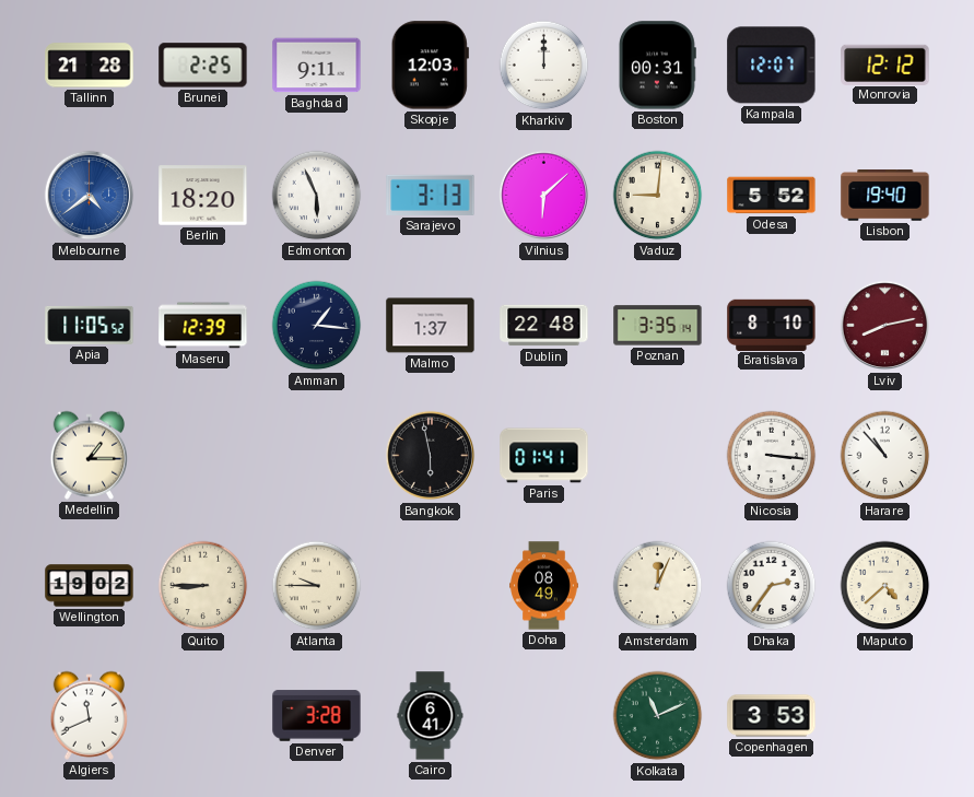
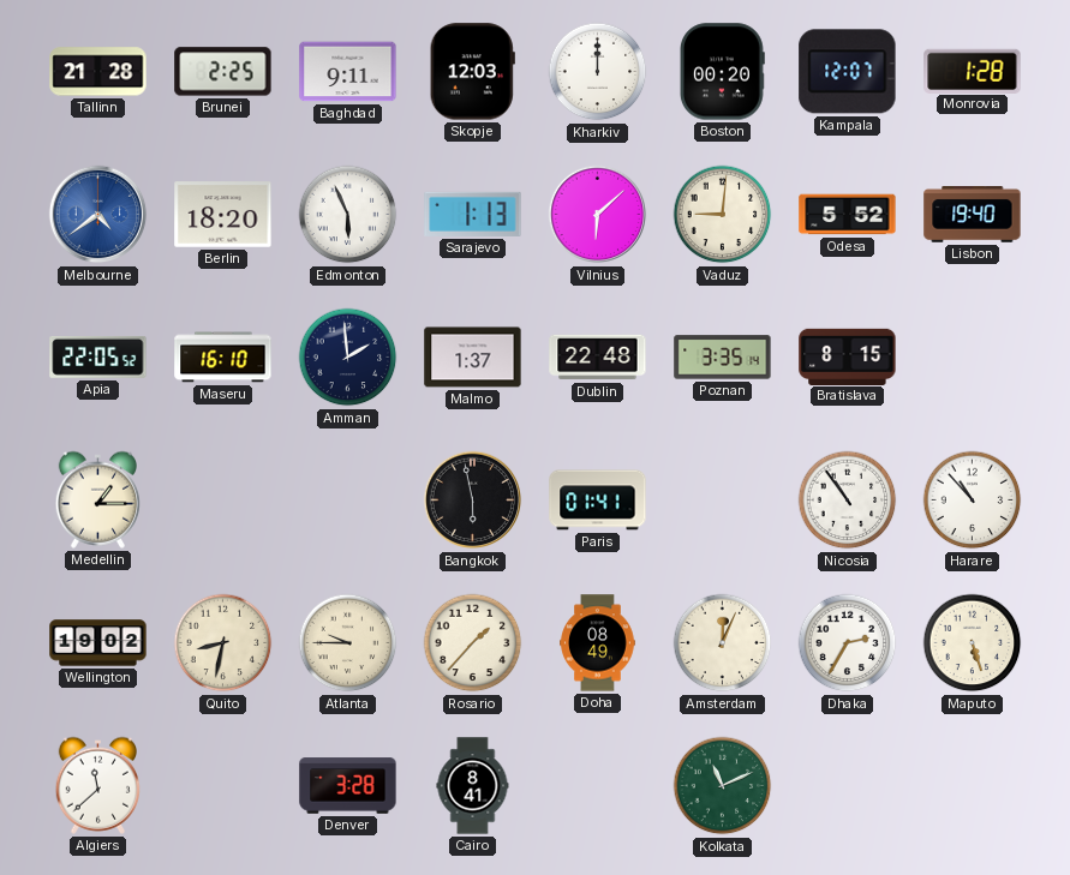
Boston: 00:31 -> 00:20 (722, 72)
Monrovia: 12:12 -> 1:28 (973, 71)
Sarajevo: 3:13 -> 1:13 (473, 214)
Apia: 11:05 -> 22:05 (98, 356)
Maseru: 12:39 -> 16:10 (223, 358)
Amman: 1:16 -> 1:59 (348, 358)
Bratislava: 8:10 -> 8:15 (848, 356)
Lviv: 8:13 -> none (885, 326)
Nicosia: 3:16 -> 10:54 (848, 501)
Quito: 8:45 -> 8:32 (223, 643)
Rosario: none -> 1:37 (473, 643)
Dhaka: 2:36 -> 2:35 (848, 643)
Maputo: 4:38 -> 5:27 (973, 643)
Algiers: 11:41 -> 11:38 (97, 785)
Cairo: 6:41 -> 8:41 (473, 786)
Copenhagen: 3:53 -> none (772, 716)
